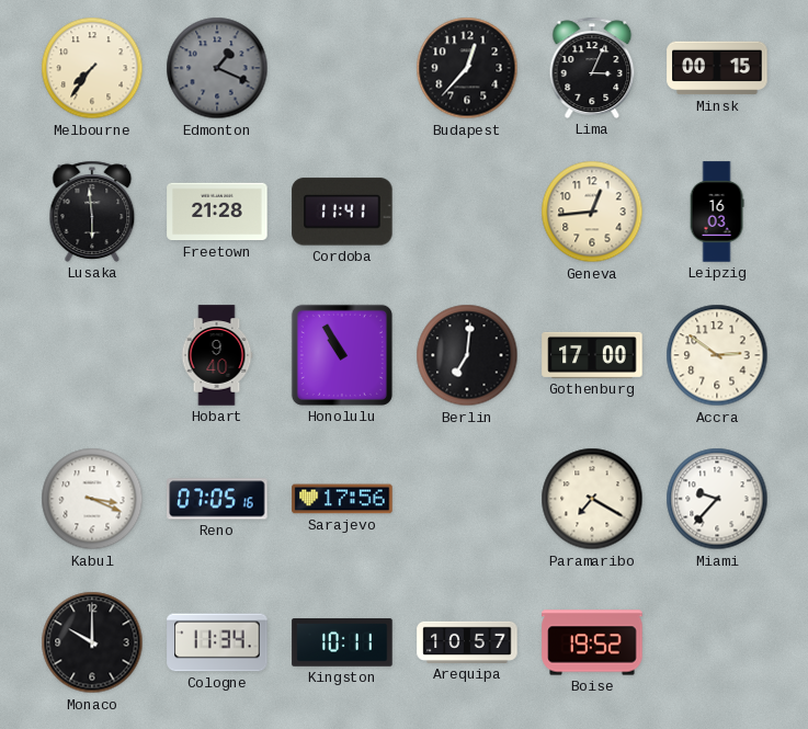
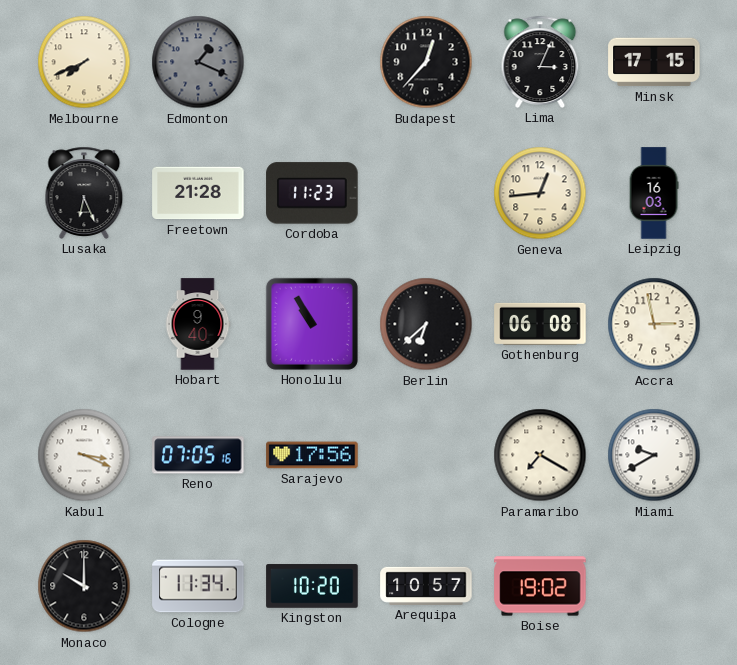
Melbourne: 7:36 -> 7:41 (84, 62)
Minsk: 00:15 -> 17:15 (654, 62)
Lusaka: 5:59 -> 6:26 (84, 193)
Cordoba: 11:41 -> 11:23 (312, 193)
Berlin: 7:01 -> 6:38 (426, 324)
Gothenburg: 17:00 -> 06:08 (540, 324)
Accra: 2:51 -> 2:58 (654, 324)
Miami: 9:37 -> 9:40 (654, 455)
Kingston: 10:11 -> 10:20 (312, 586)
Boise: 19:52 -> 19:02 (540, 586)
